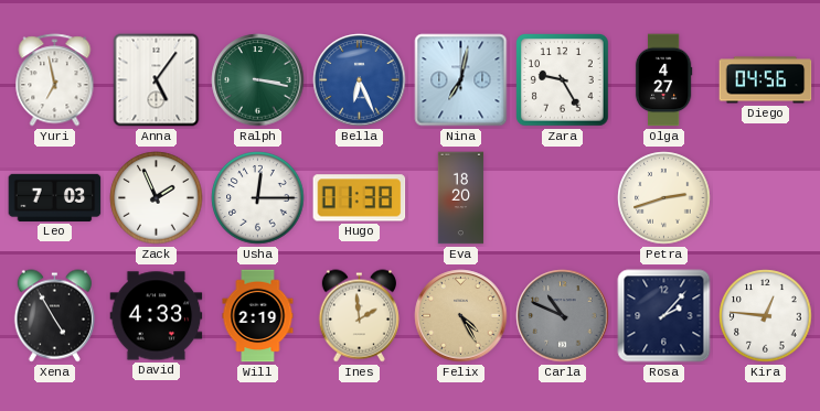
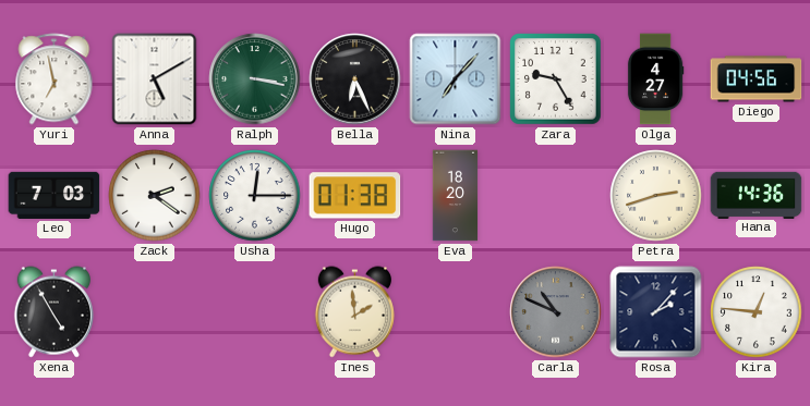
Anna: 5:06 -> 5:10 (155, 79)
Bella dial: blue -> black (355, 79)
Nina: 7:02 -> 7:07 (456, 79)
Zack: 1:56 -> 2:21 (155, 196)
Hana: none -> 14:36 (757, 195)
David: 4:33 -> none (157, 316)
Will: 2:19 -> none (258, 316)
Felix: 4:25 -> none (461, 316)
